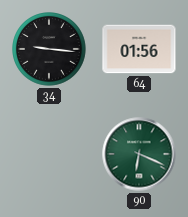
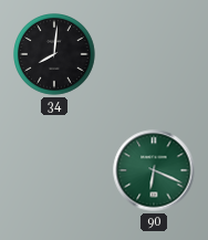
34: 9:16 -> 8:01 (55, 55)
64: 01:56 -> none (139, 49)
